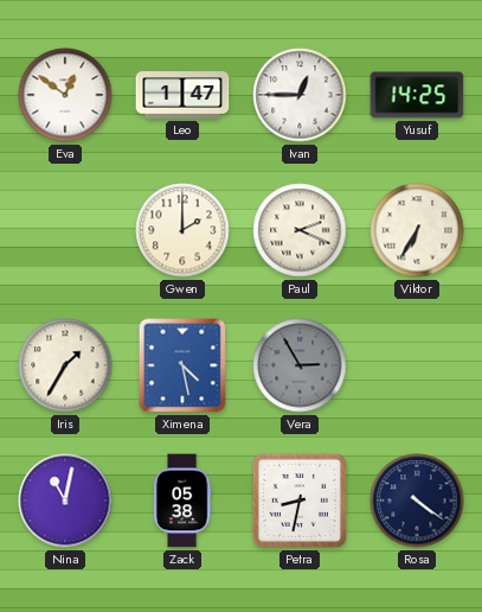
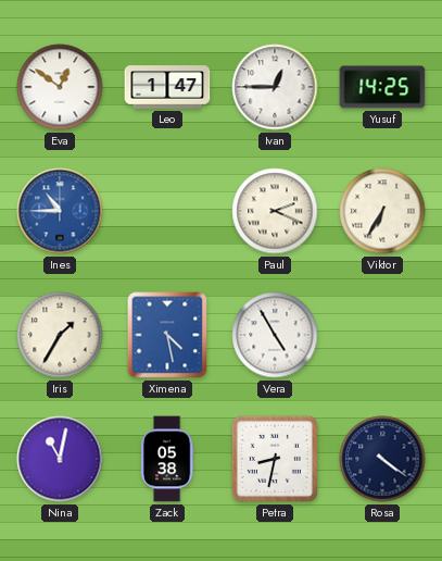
Ines: none -> 10:45 (60, 211)
Gwen: 2:00 -> none (182, 230)
Vera: 2:55 -> 4:55 (275, 335)
Vera dial: grey -> white (275, 335)
